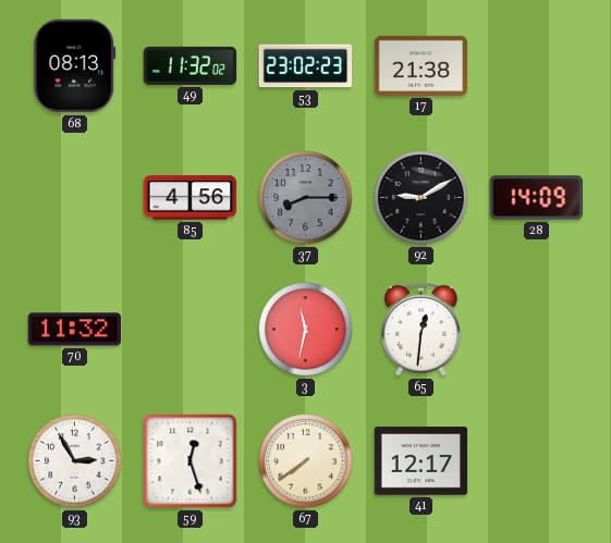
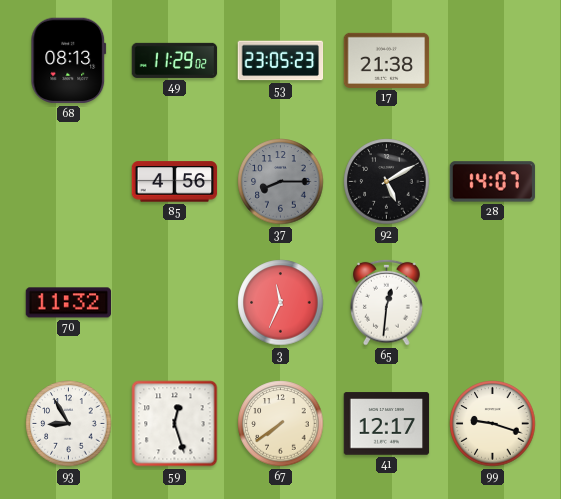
49: 11:32 -> 11:29 (175, 60)
53: 23:02 -> 23:05 (281, 61)
92: 9:10 -> 5:10 (387, 182)
28: 14:09 -> 14:07 (493, 182)
3: 11:32 -> 11:34 (281, 303)
93: 2:55 -> 8:55 (69, 424)
99: none -> 9:18 (493, 424)
